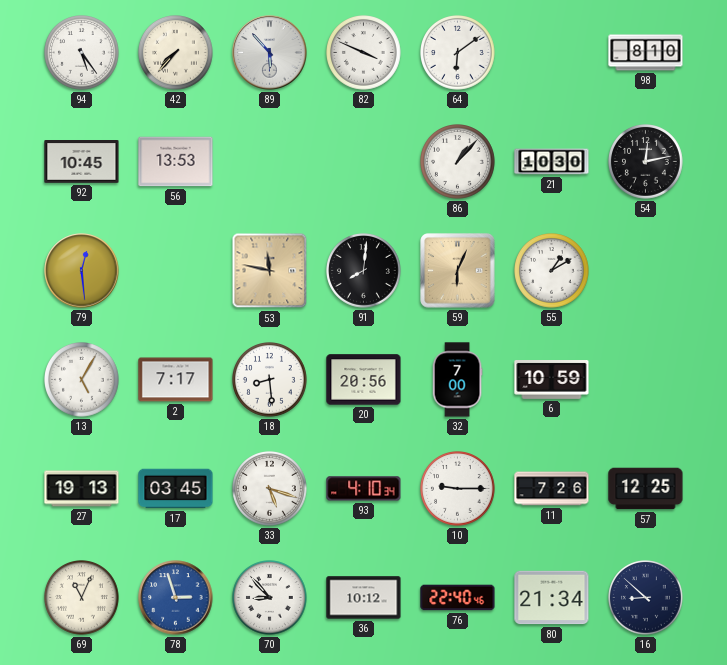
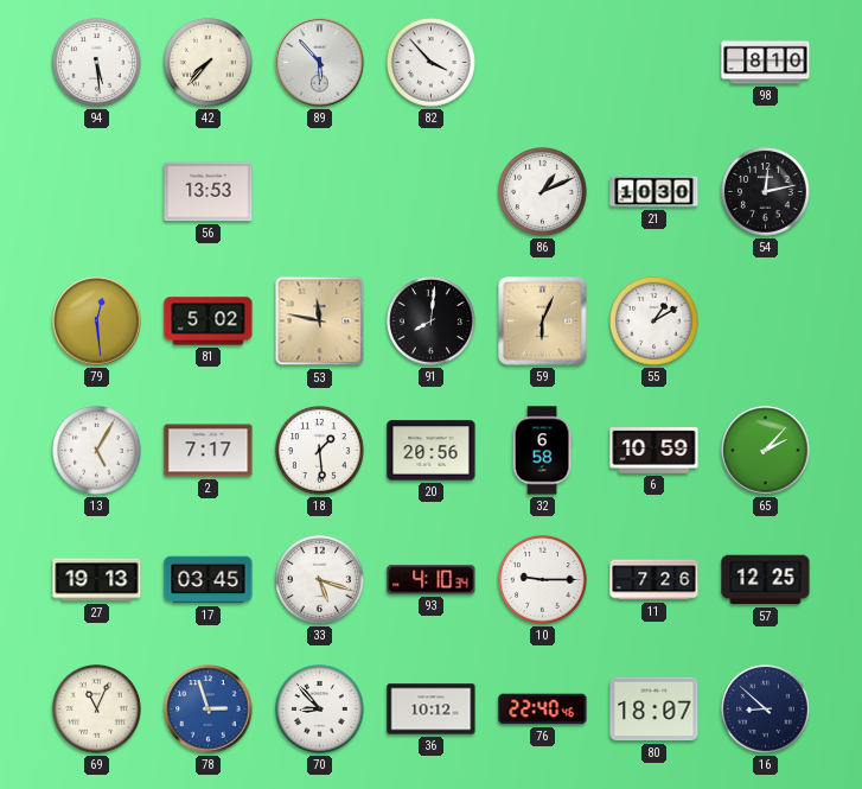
94: 5:24 -> 5:29 (97, 63)
82: 3:49 -> 3:53 (432, 63)
64: 6:09 -> none (458, 53)
92: 10:45 -> none (82, 162)
86: 1:07 -> 1:11 (543, 192)
81: none -> 5:02 (209, 322)
18: 8:29 -> 1:29 (320, 451)
32: 7:00 -> 6:58 (542, 451)
65: none -> 2:07 (766, 451)
80: 21:34 -> 18:07 (655, 710)
